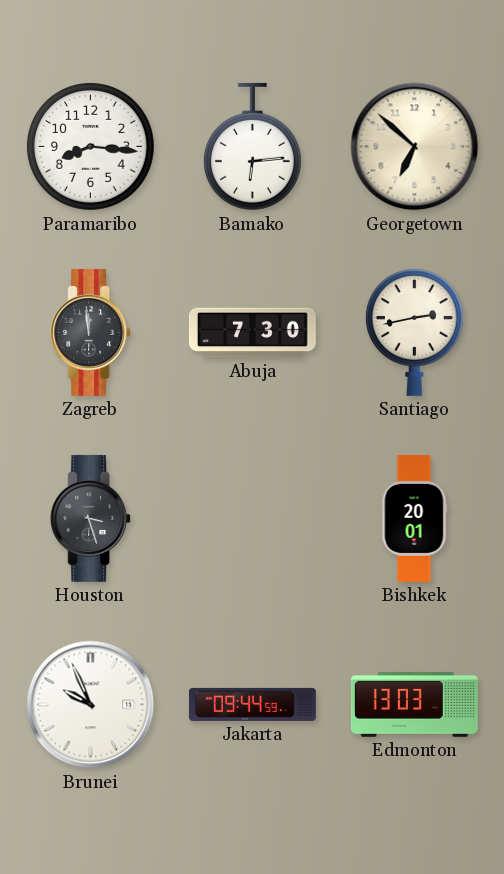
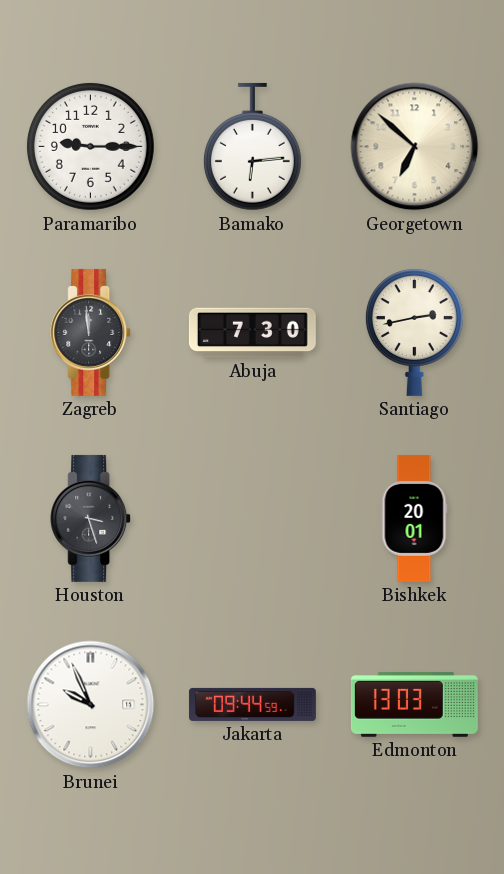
Paramaribo: 8:16 -> 9:15 (90, 146)
